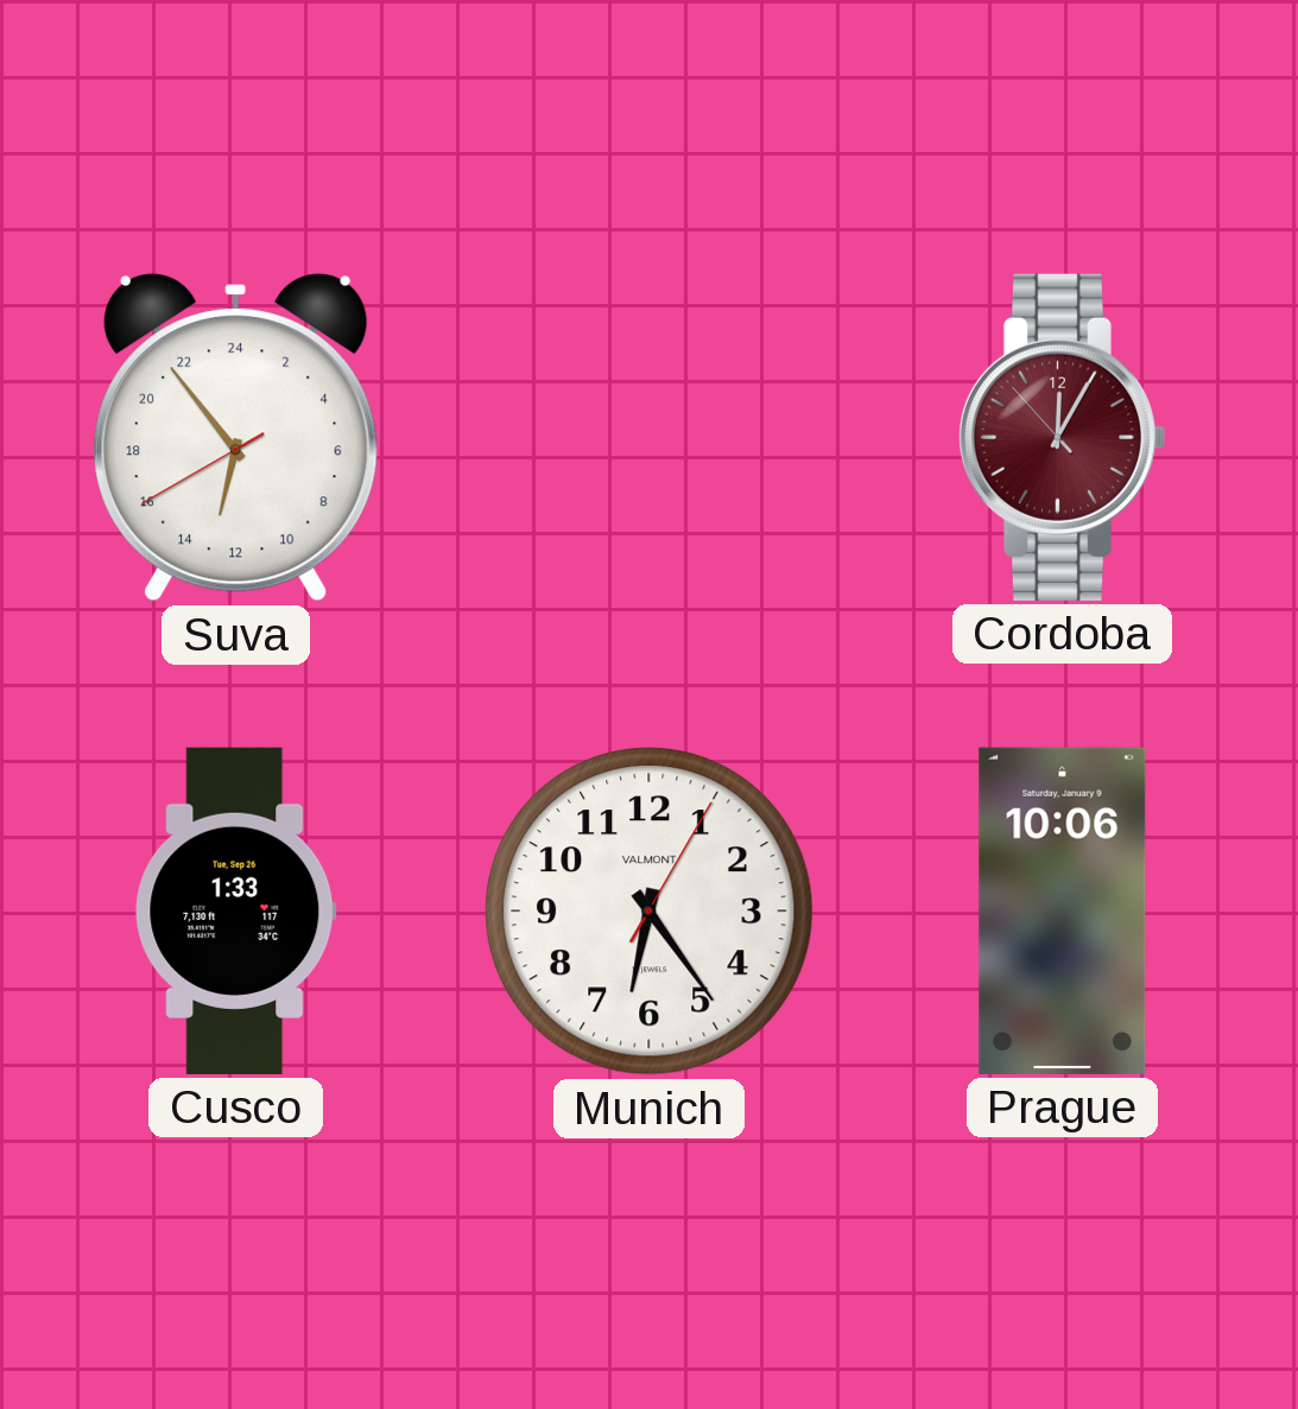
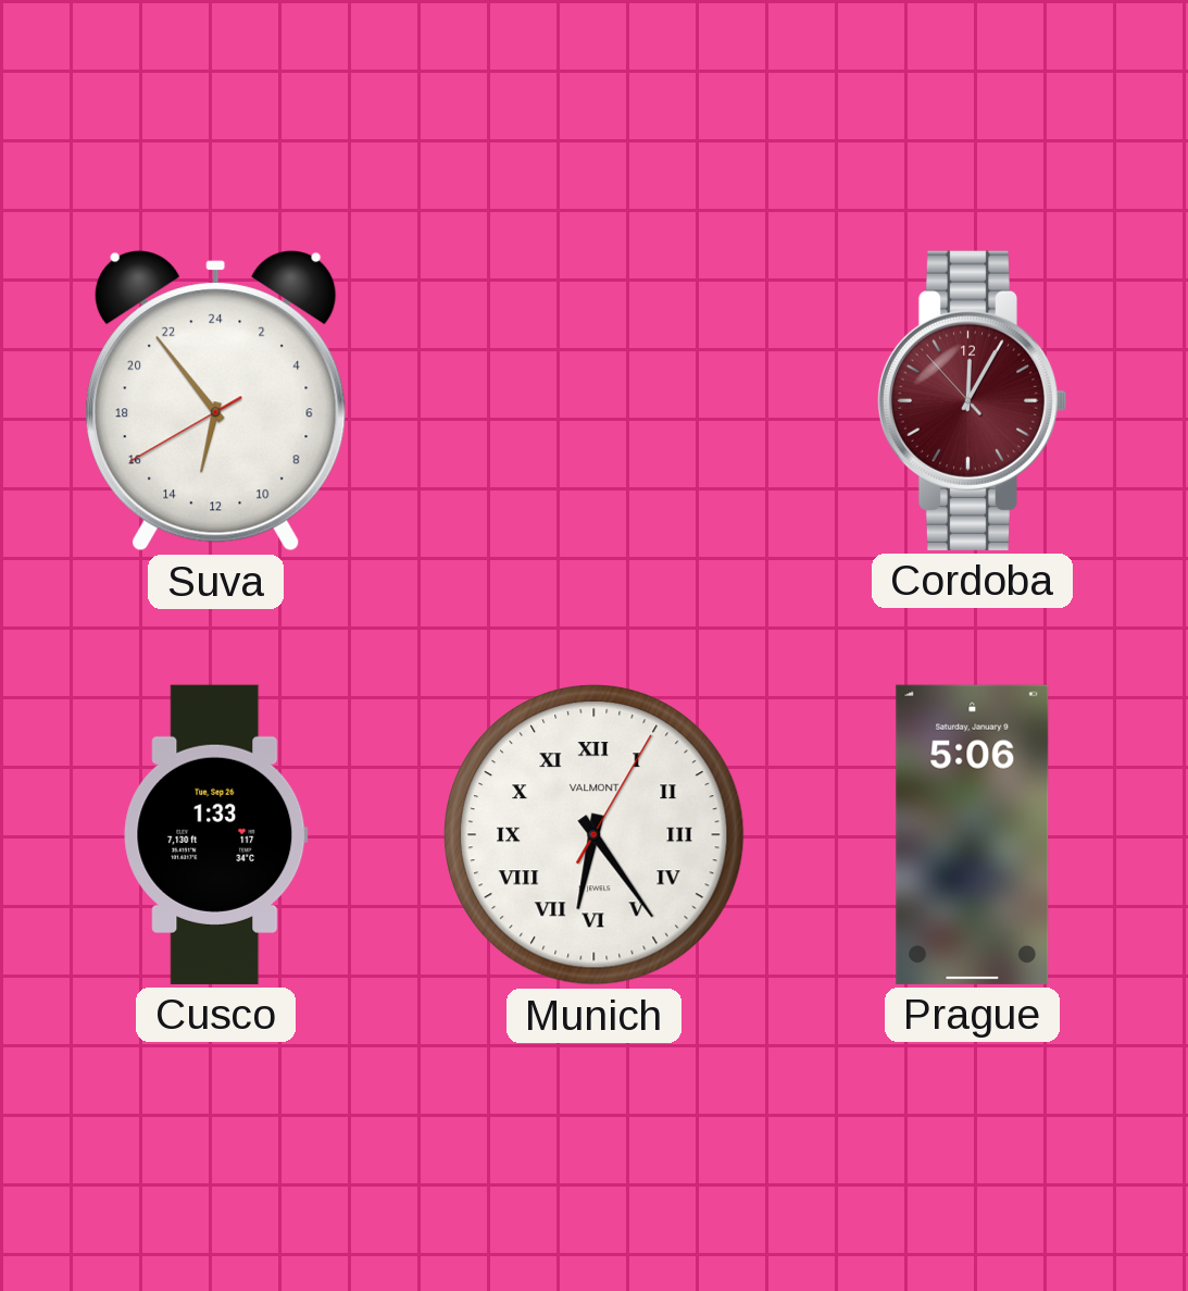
Munich numerals: Arabic -> Roman (595, 835)
Prague: 10:06 -> 5:06 (973, 834)
